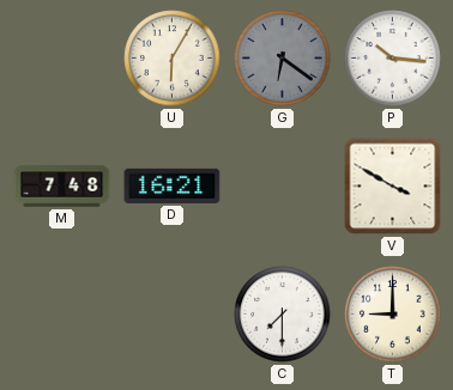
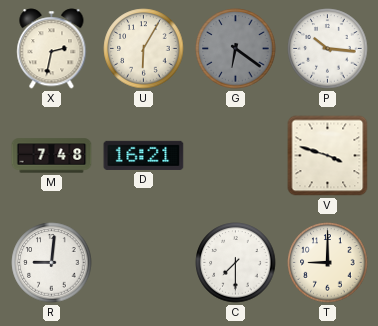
X: none -> 2:32 (52, 49)
V: 3:50 -> 3:48 (328, 156)
R: none -> 9:01 (52, 263)
